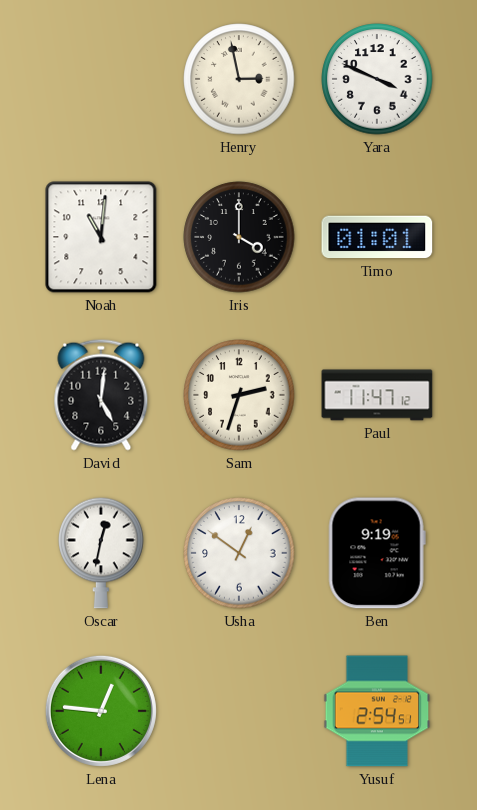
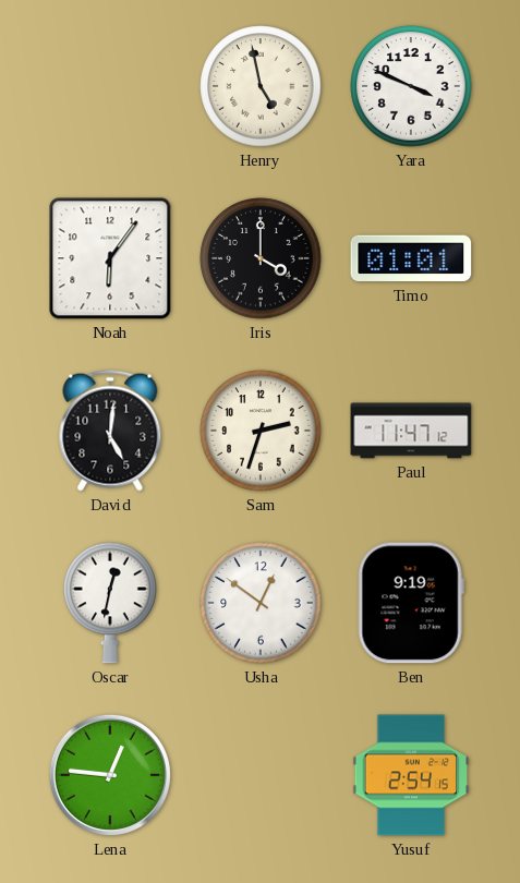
Henry: 2:58 -> 4:58 (261, 86)
Noah: 11:01 -> 6:06 (110, 258)
Yusuf: 2:54:51 -> 2:54:15 (411, 775)
